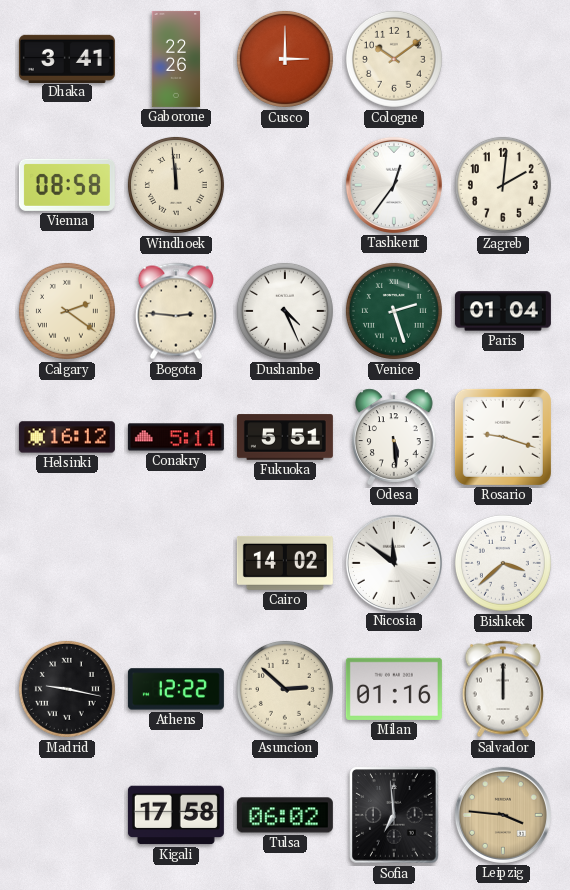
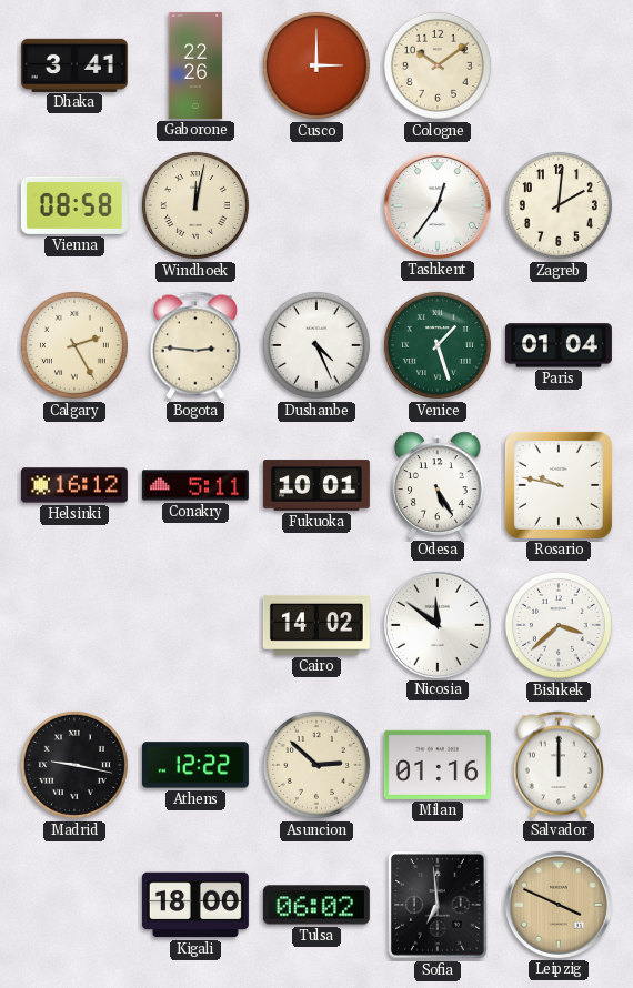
Windhoek: 11:59 -> 12:02 (195, 205)
Calgary: 2:21 -> 2:25 (74, 345)
Venice: 2:27 -> 1:27 (438, 345)
Fukuoka: 5:51 -> 10:01 (316, 485)
Odesa: 5:29 -> 5:25 (439, 485)
Rosario: 9:18 -> 9:47 (559, 485)
Kigali: 17:58 -> 18:00 (195, 905)
Leipzig: 3:46 -> 3:49 (559, 905)
